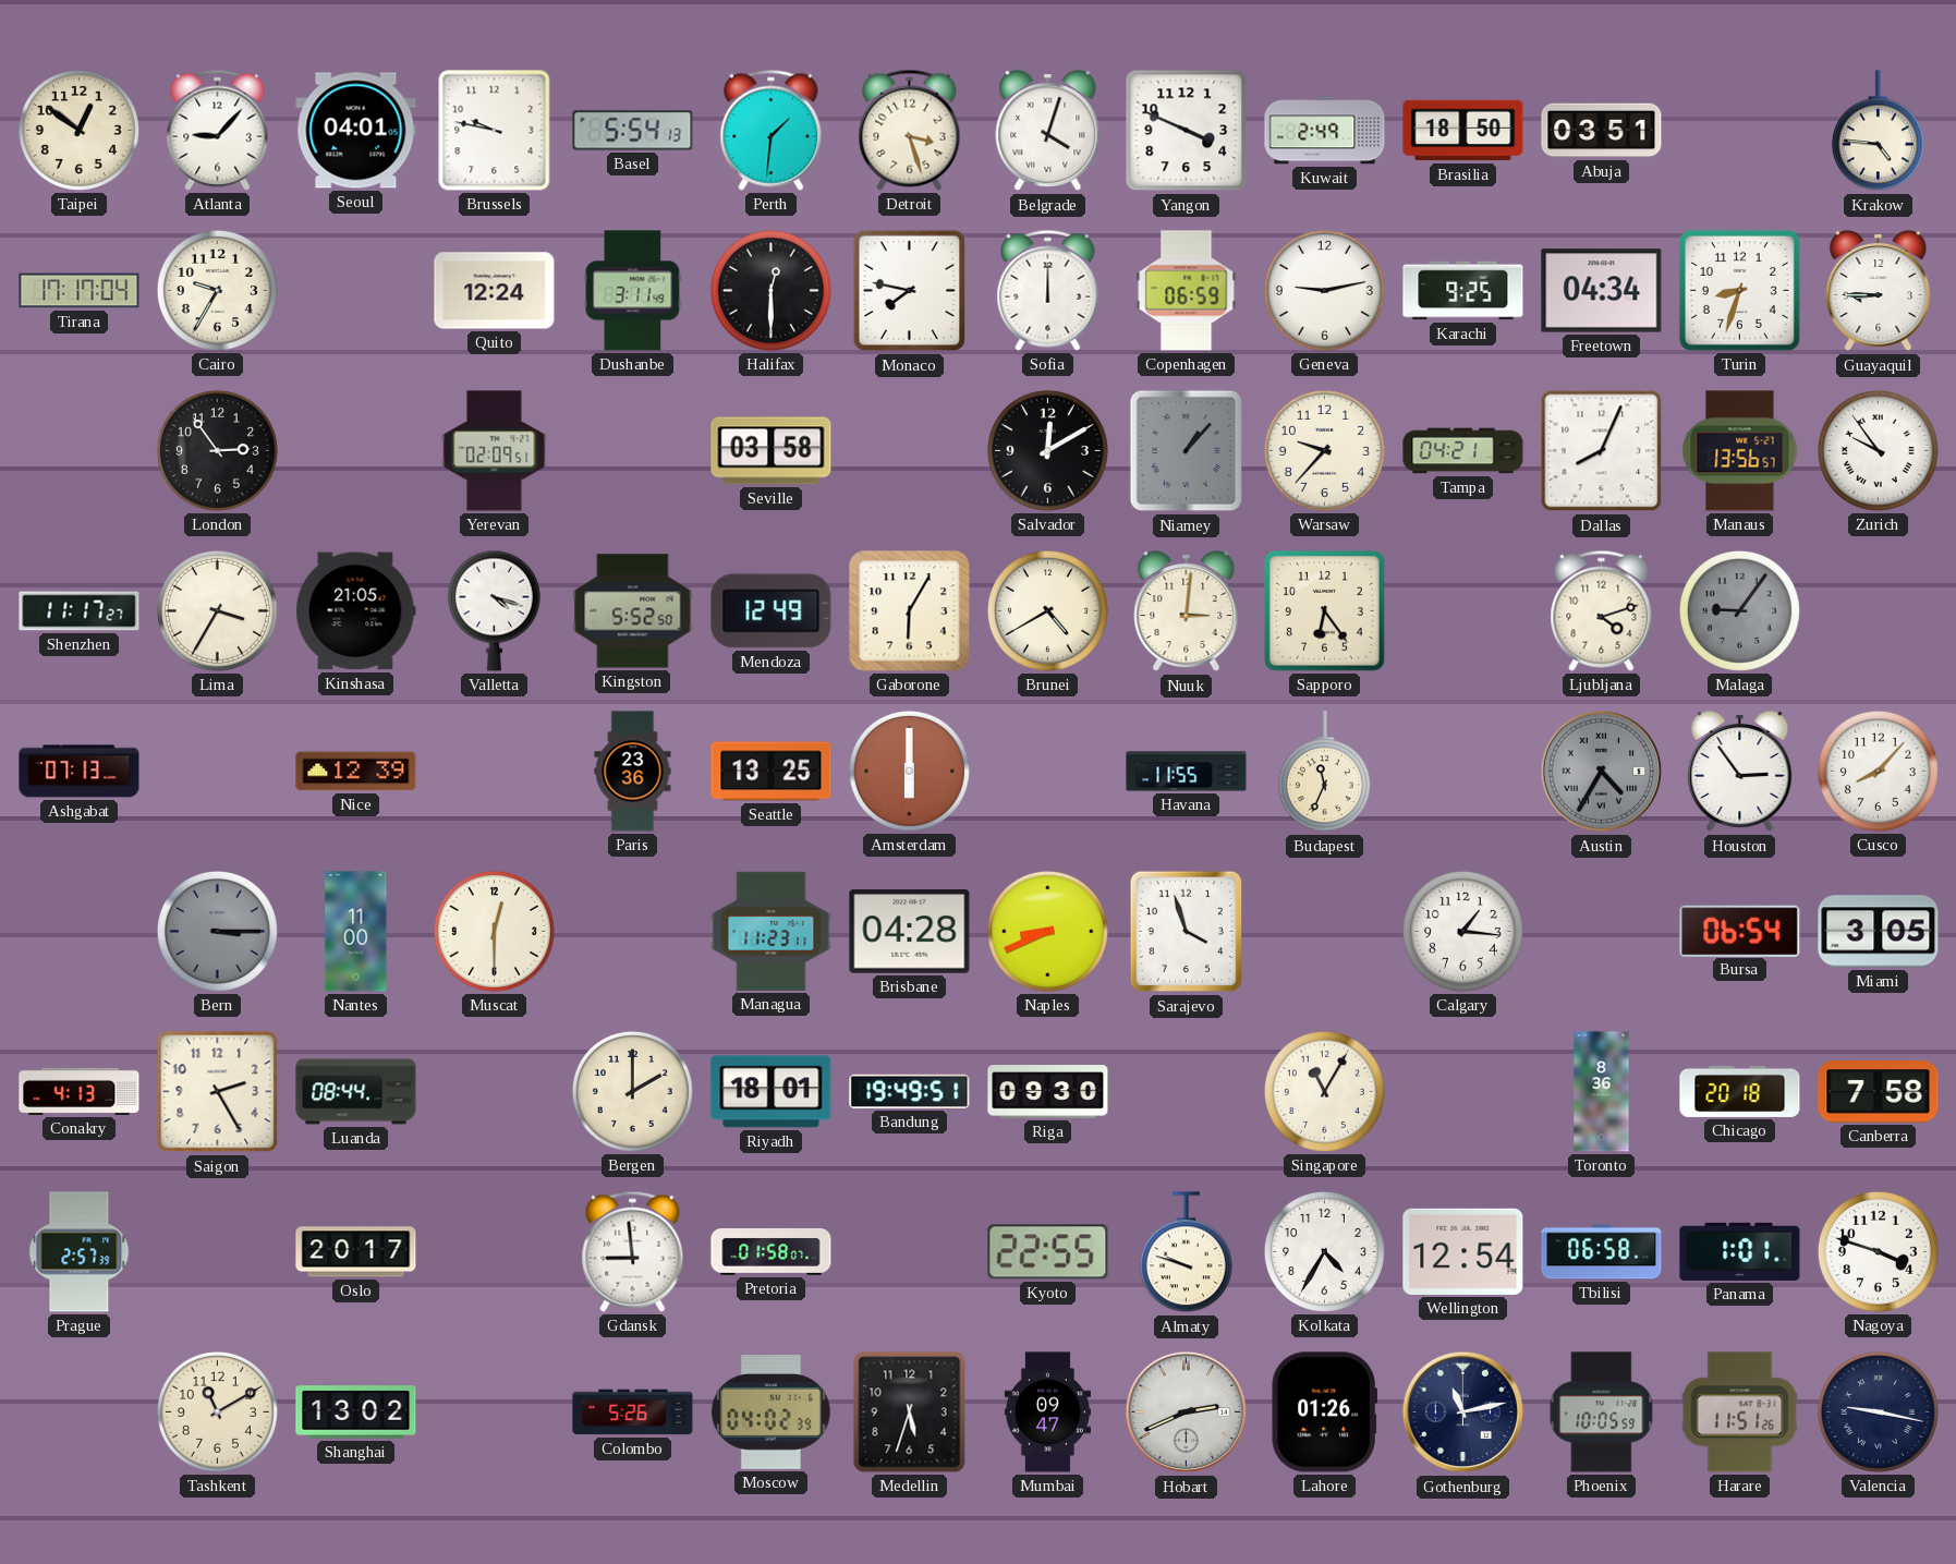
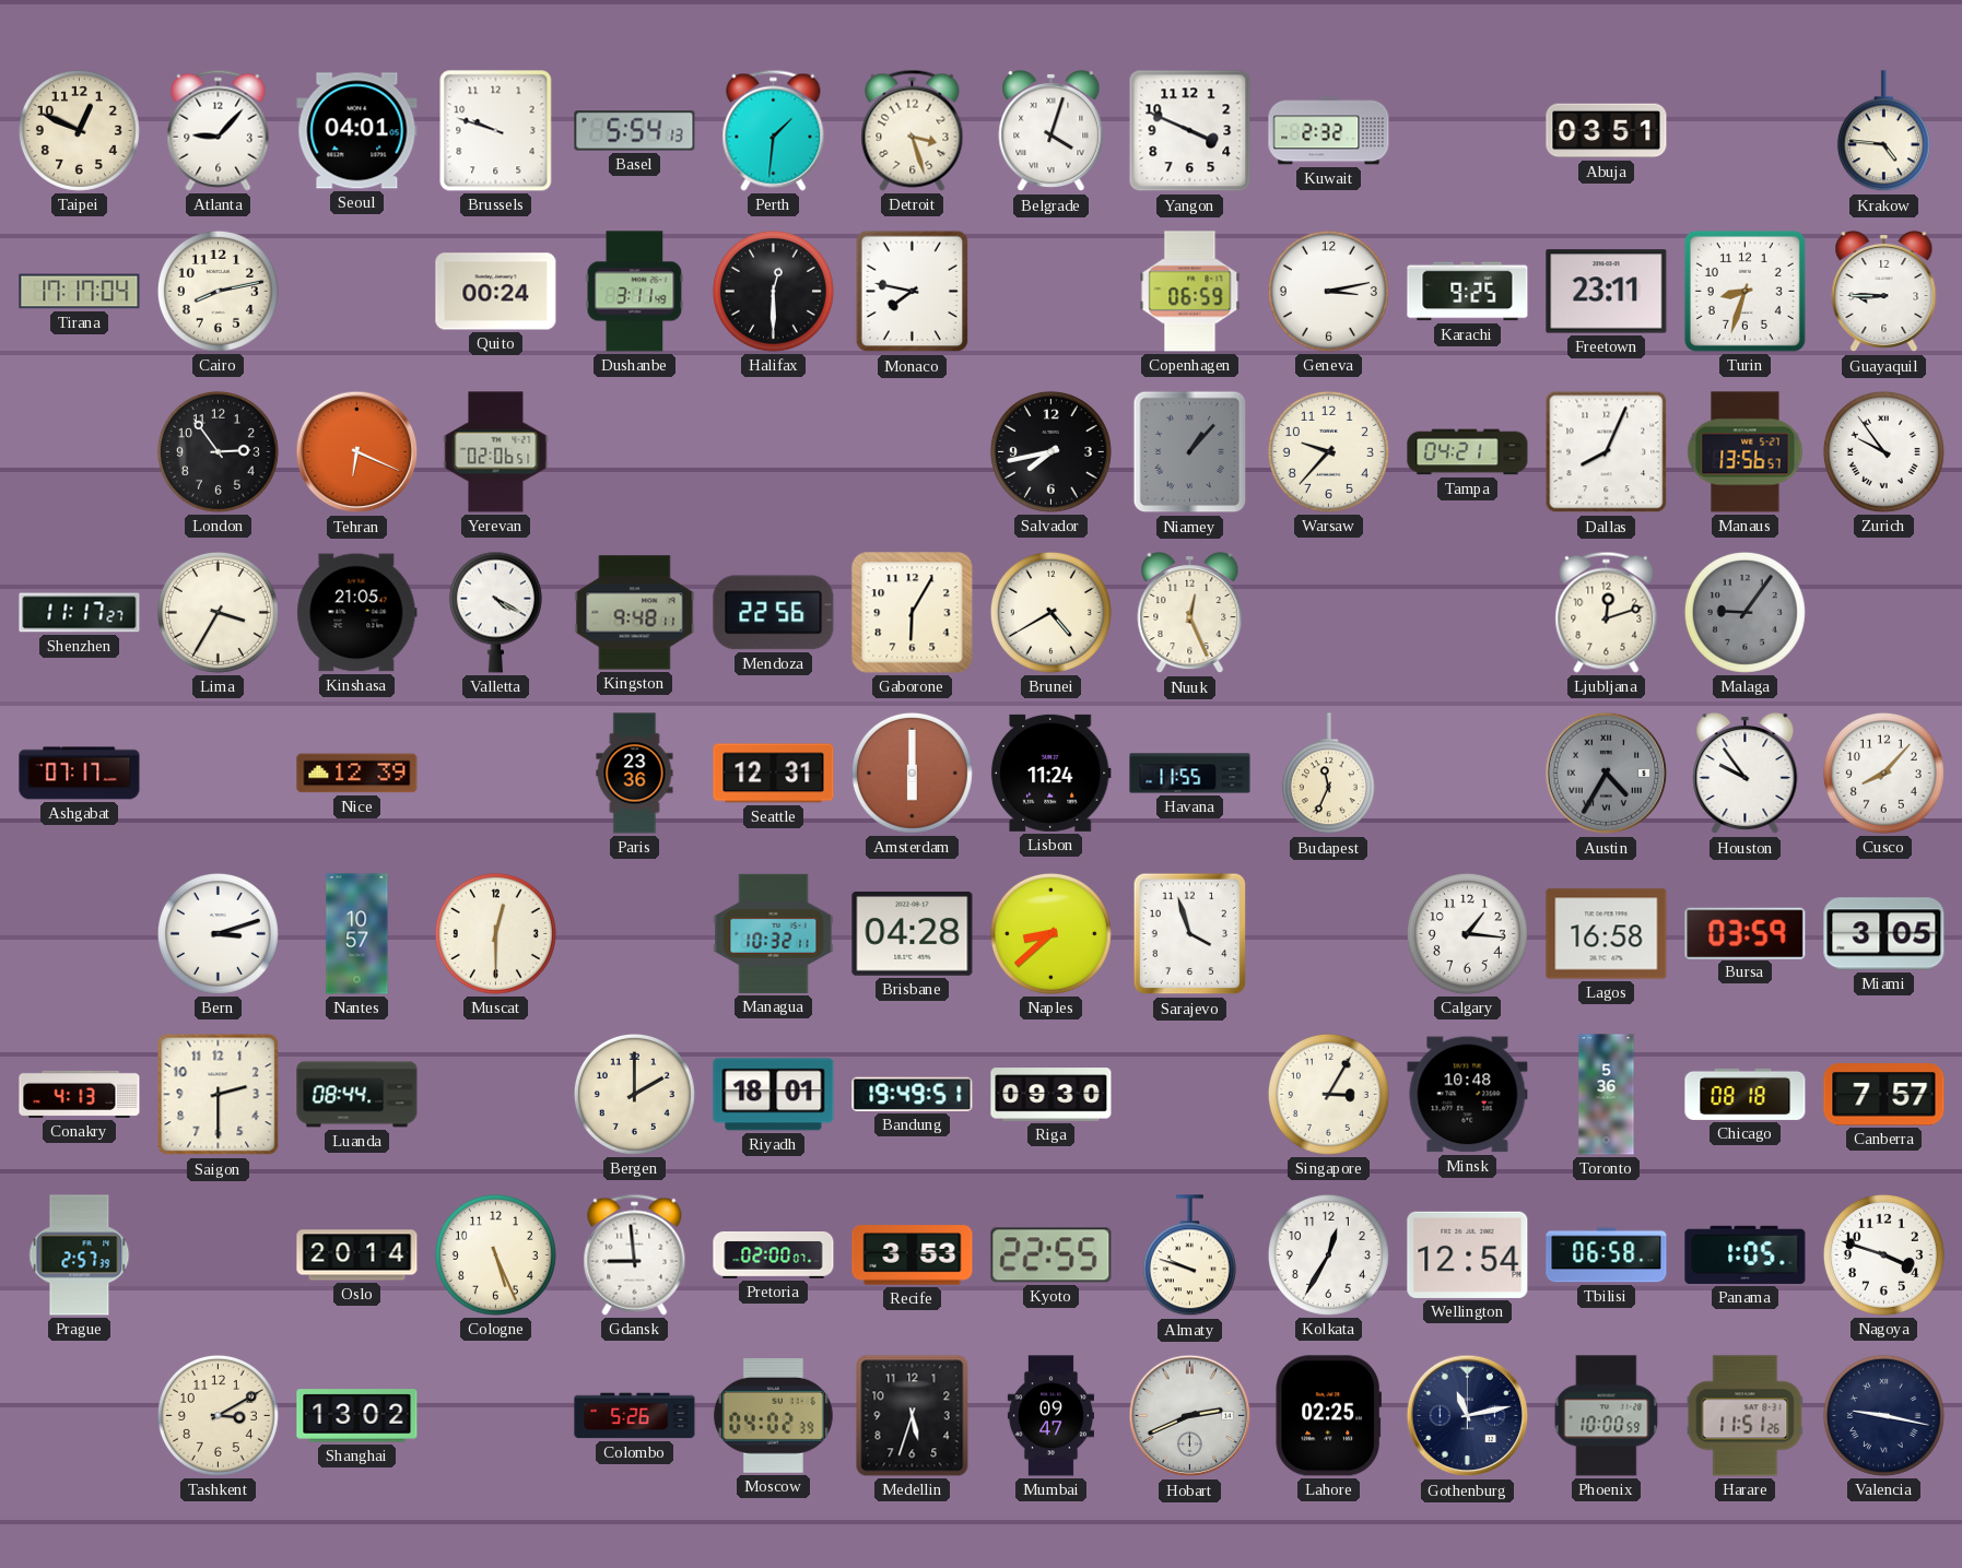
Taipei: 12:51 -> 12:49 (79, 130)
Brussels: 9:47 -> 9:48 (496, 131)
Kuwait: 2:49 -> 2:32 (1329, 131)
Brasilia: 18:50 -> none (1463, 131)
Cairo: 9:35 -> 8:13 (218, 291)
Quito: 12:24 -> 00:24 (496, 292)
Sofia: 12:00 -> none (1048, 290)
Geneva: 9:13 -> 3:13 (1328, 291)
Freetown: 04:34 -> 23:11 (1607, 292)
Tehran: none -> 6:19 (357, 452)
Yerevan: 02:09 -> 02:06 (496, 452)
Seville: 03:58 -> none (772, 451)
Salvador: 12:10 -> 7:43 (1050, 451)
Valletta: 4:18 -> 4:20 (495, 612)
Kingston: 5:52 -> 9:48 (635, 613)
Mendoza: 12:49 -> 22:56 (774, 613)
Nuuk: 3:01 -> 12:26 (1190, 613)
Sapporo: 6:24 -> none (1324, 610)
Ljubljana: 4:12 -> 12:12 (1607, 612)
Ashgabat: 07:13 -> 07:17 (80, 774)
Seattle: 13:25 -> 12:31 (774, 774)
Lisbon: none -> 11:24 (1050, 773)
Houston: 2:54 -> 9:54 (1746, 774)
Bern: 3:15 -> 3:12 (218, 933)
Bern dial: grey -> white (218, 933)
Nantes: 11:00 -> 10:57 (357, 934)
Managua: 11:23 -> 10:32 (774, 933)
Naples: 8:41 -> 8:38 (1050, 933)
Lagos: none -> 16:58 (1607, 934)
Bursa: 06:54 -> 03:59 (1746, 933)
Saigon: 2:25 -> 2:30 (219, 1095)
Singapore: 11:05 -> 3:05 (1328, 1094)
Minsk: none -> 10:48 (1468, 1095)
Toronto: 8:36 -> 5:36 (1607, 1095)
Chicago: 20:18 -> 08:18 (1746, 1094)
Canberra: 7:58 -> 7:57 (1884, 1095)
Oslo: 20:17 -> 20:14 (357, 1255)
Cologne: none -> 5:26 (495, 1254)
Pretoria: 01:58 -> 02:00 (774, 1254)
Recife: none -> 3:53 (913, 1255)
Kolkata: 4:35 -> 12:35 (1328, 1254)
Panama: 1:01 -> 1:05 (1746, 1254)
Tashkent: 11:10 -> 3:10 (218, 1415)
Lahore: 01:26 -> 02:25 (1328, 1416)
Phoenix: 10:05 -> 10:00 (1607, 1416)
